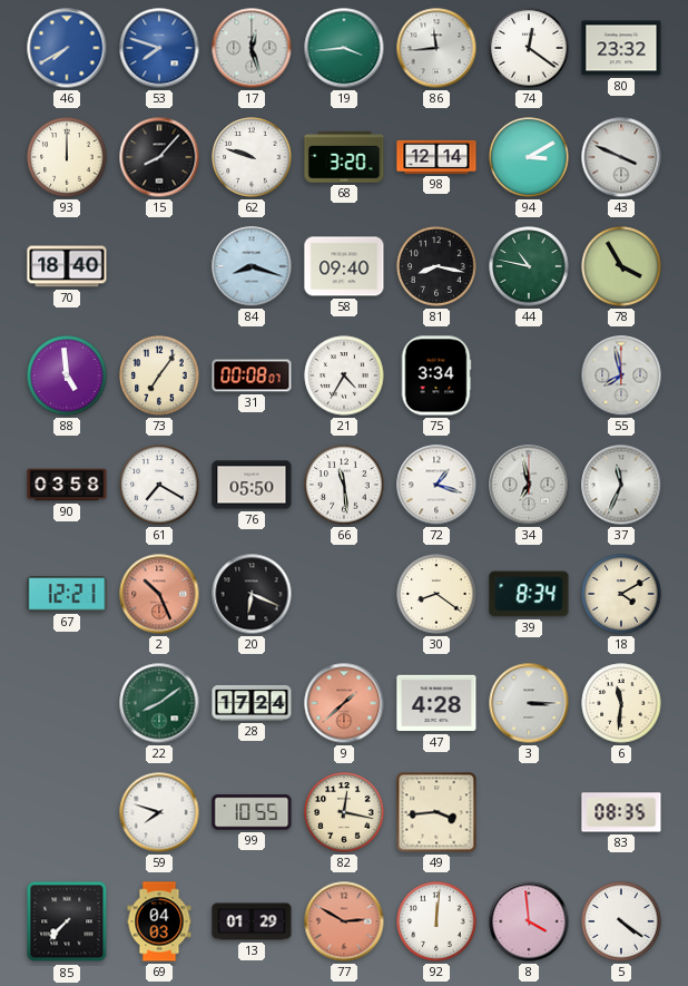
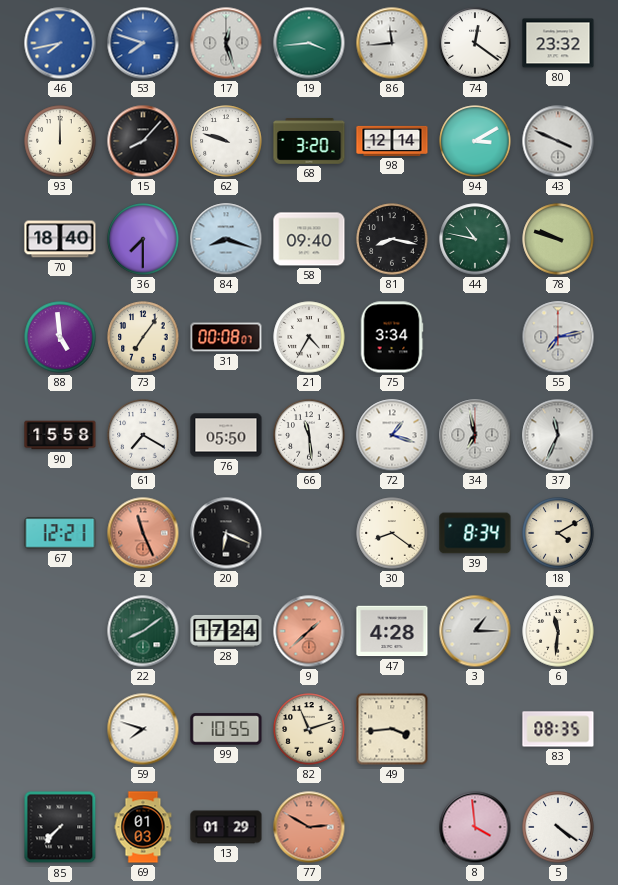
46: 7:40 -> 7:43 (60, 43)
36: none -> 7:30 (143, 239)
78: 3:55 -> 9:48 (558, 239)
55: 7:58 -> 7:13 (558, 337)
90: 03:58 -> 15:58 (60, 435)
2: 10:26 -> 11:26 (143, 533)
3: 3:15 -> 1:15 (475, 631)
82: 12:17 -> 11:12 (309, 729)
69: 04:03 -> 01:03 (143, 827)
92: 12:01 -> none (436, 921)
